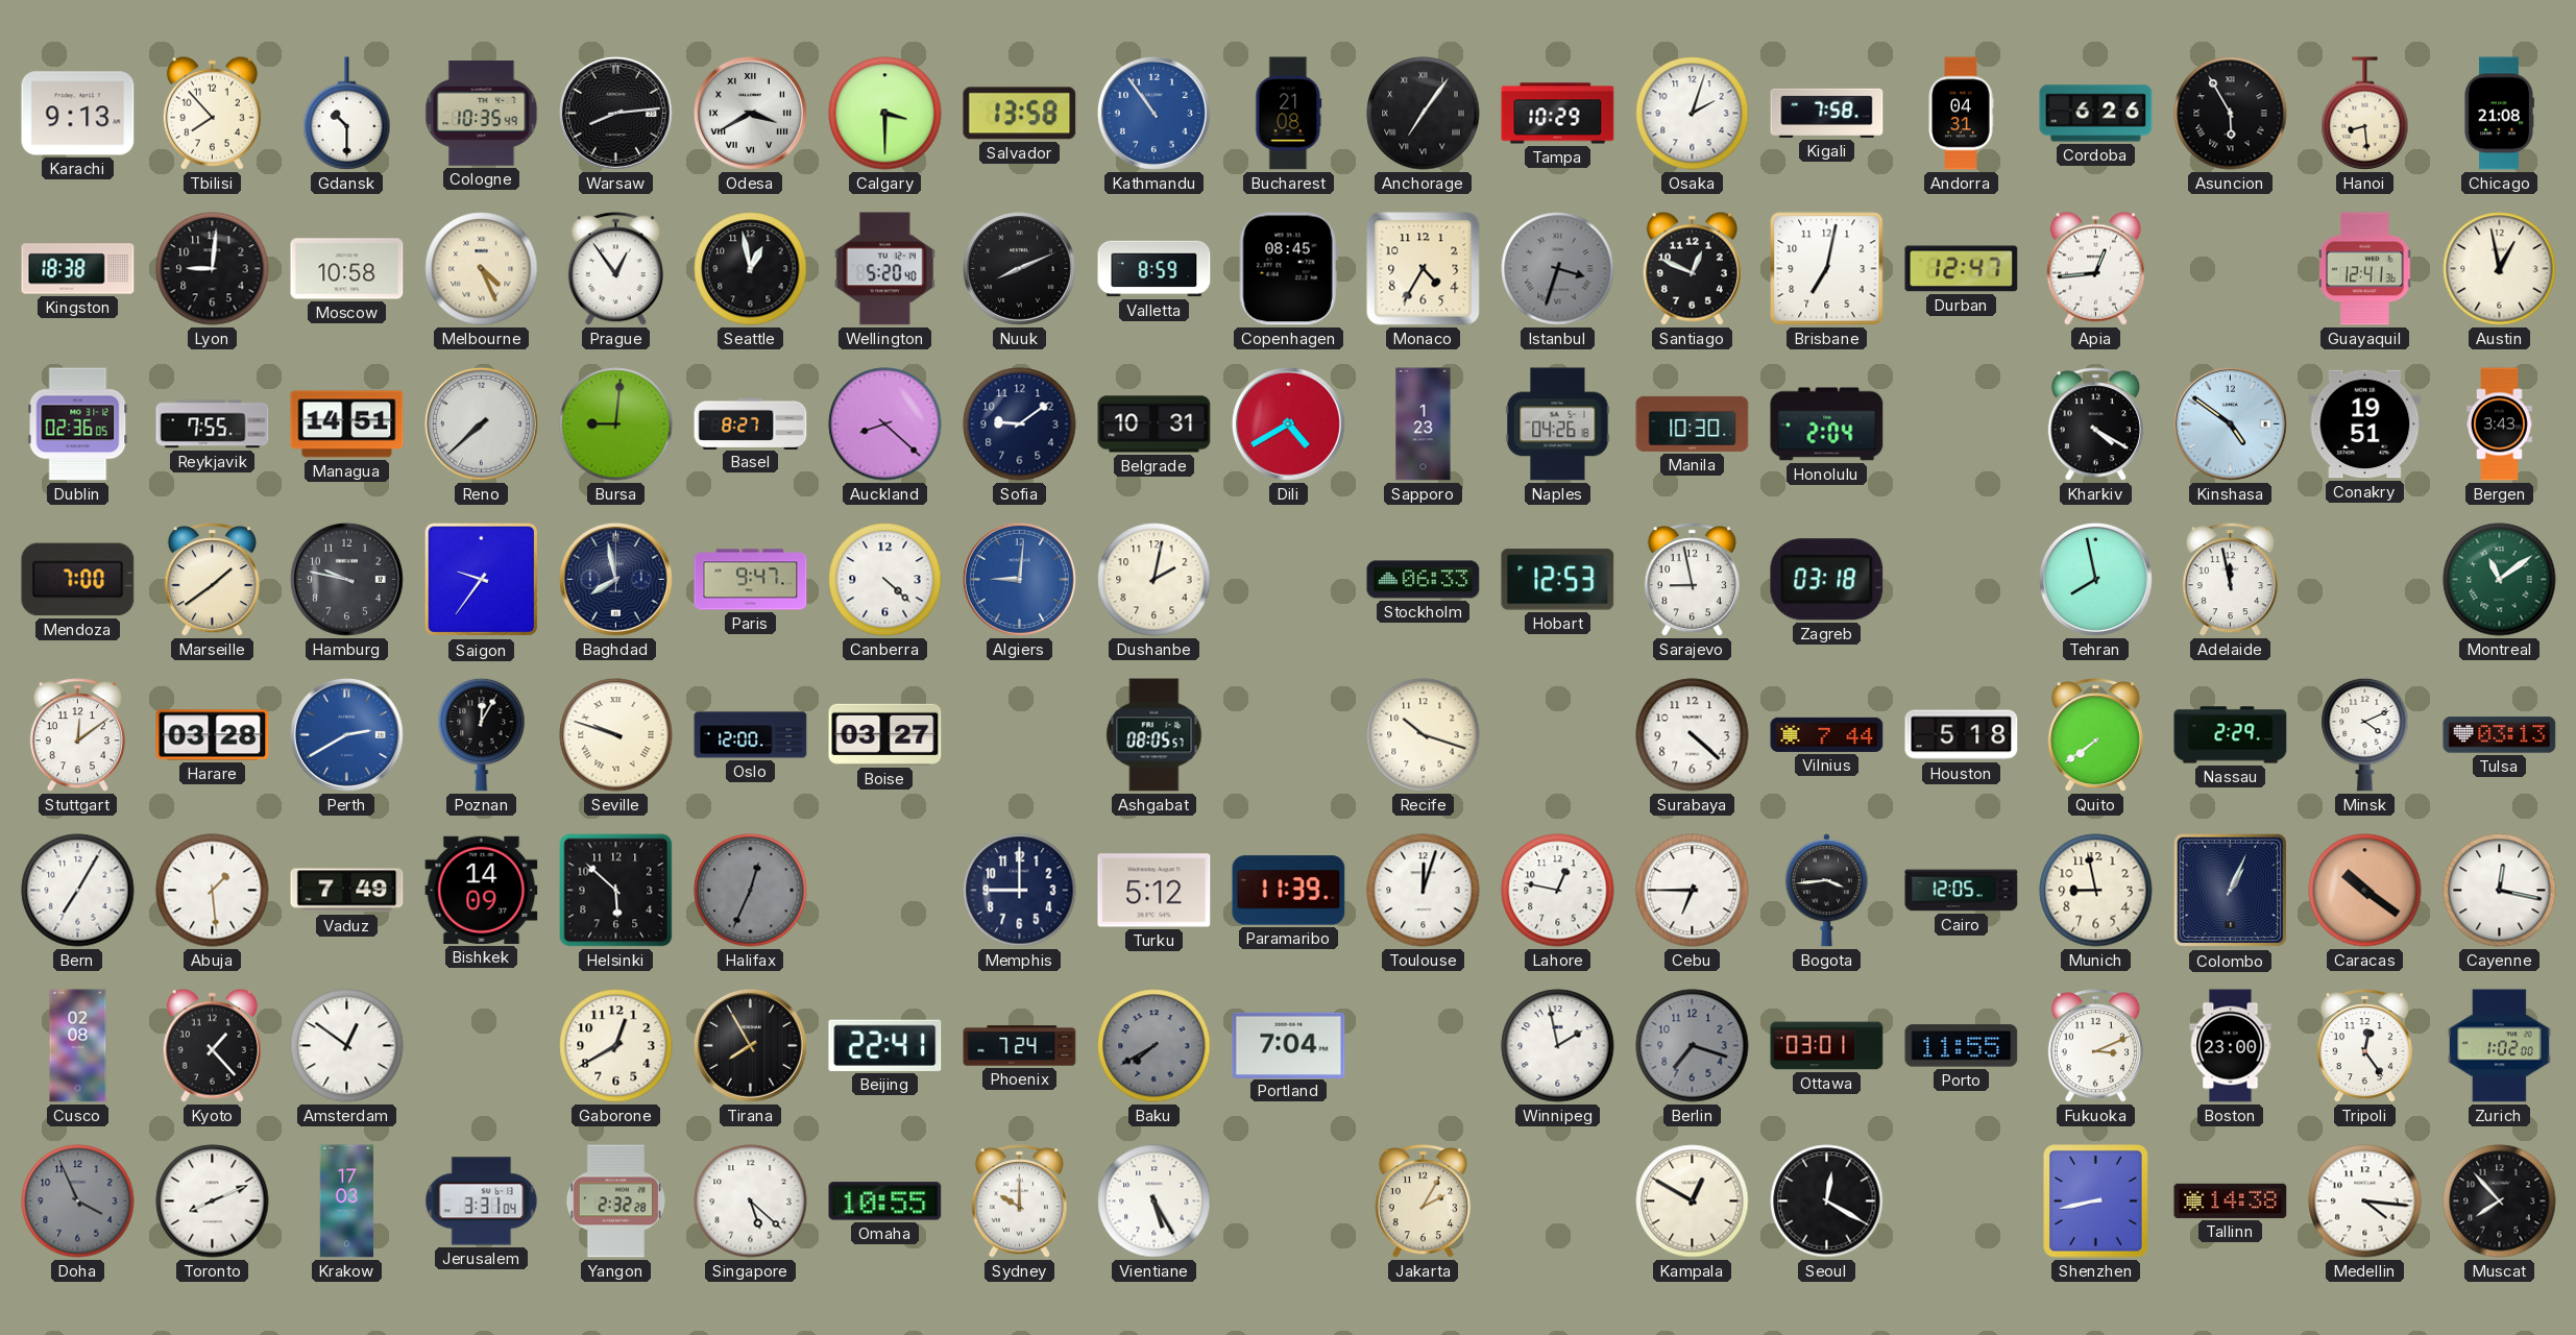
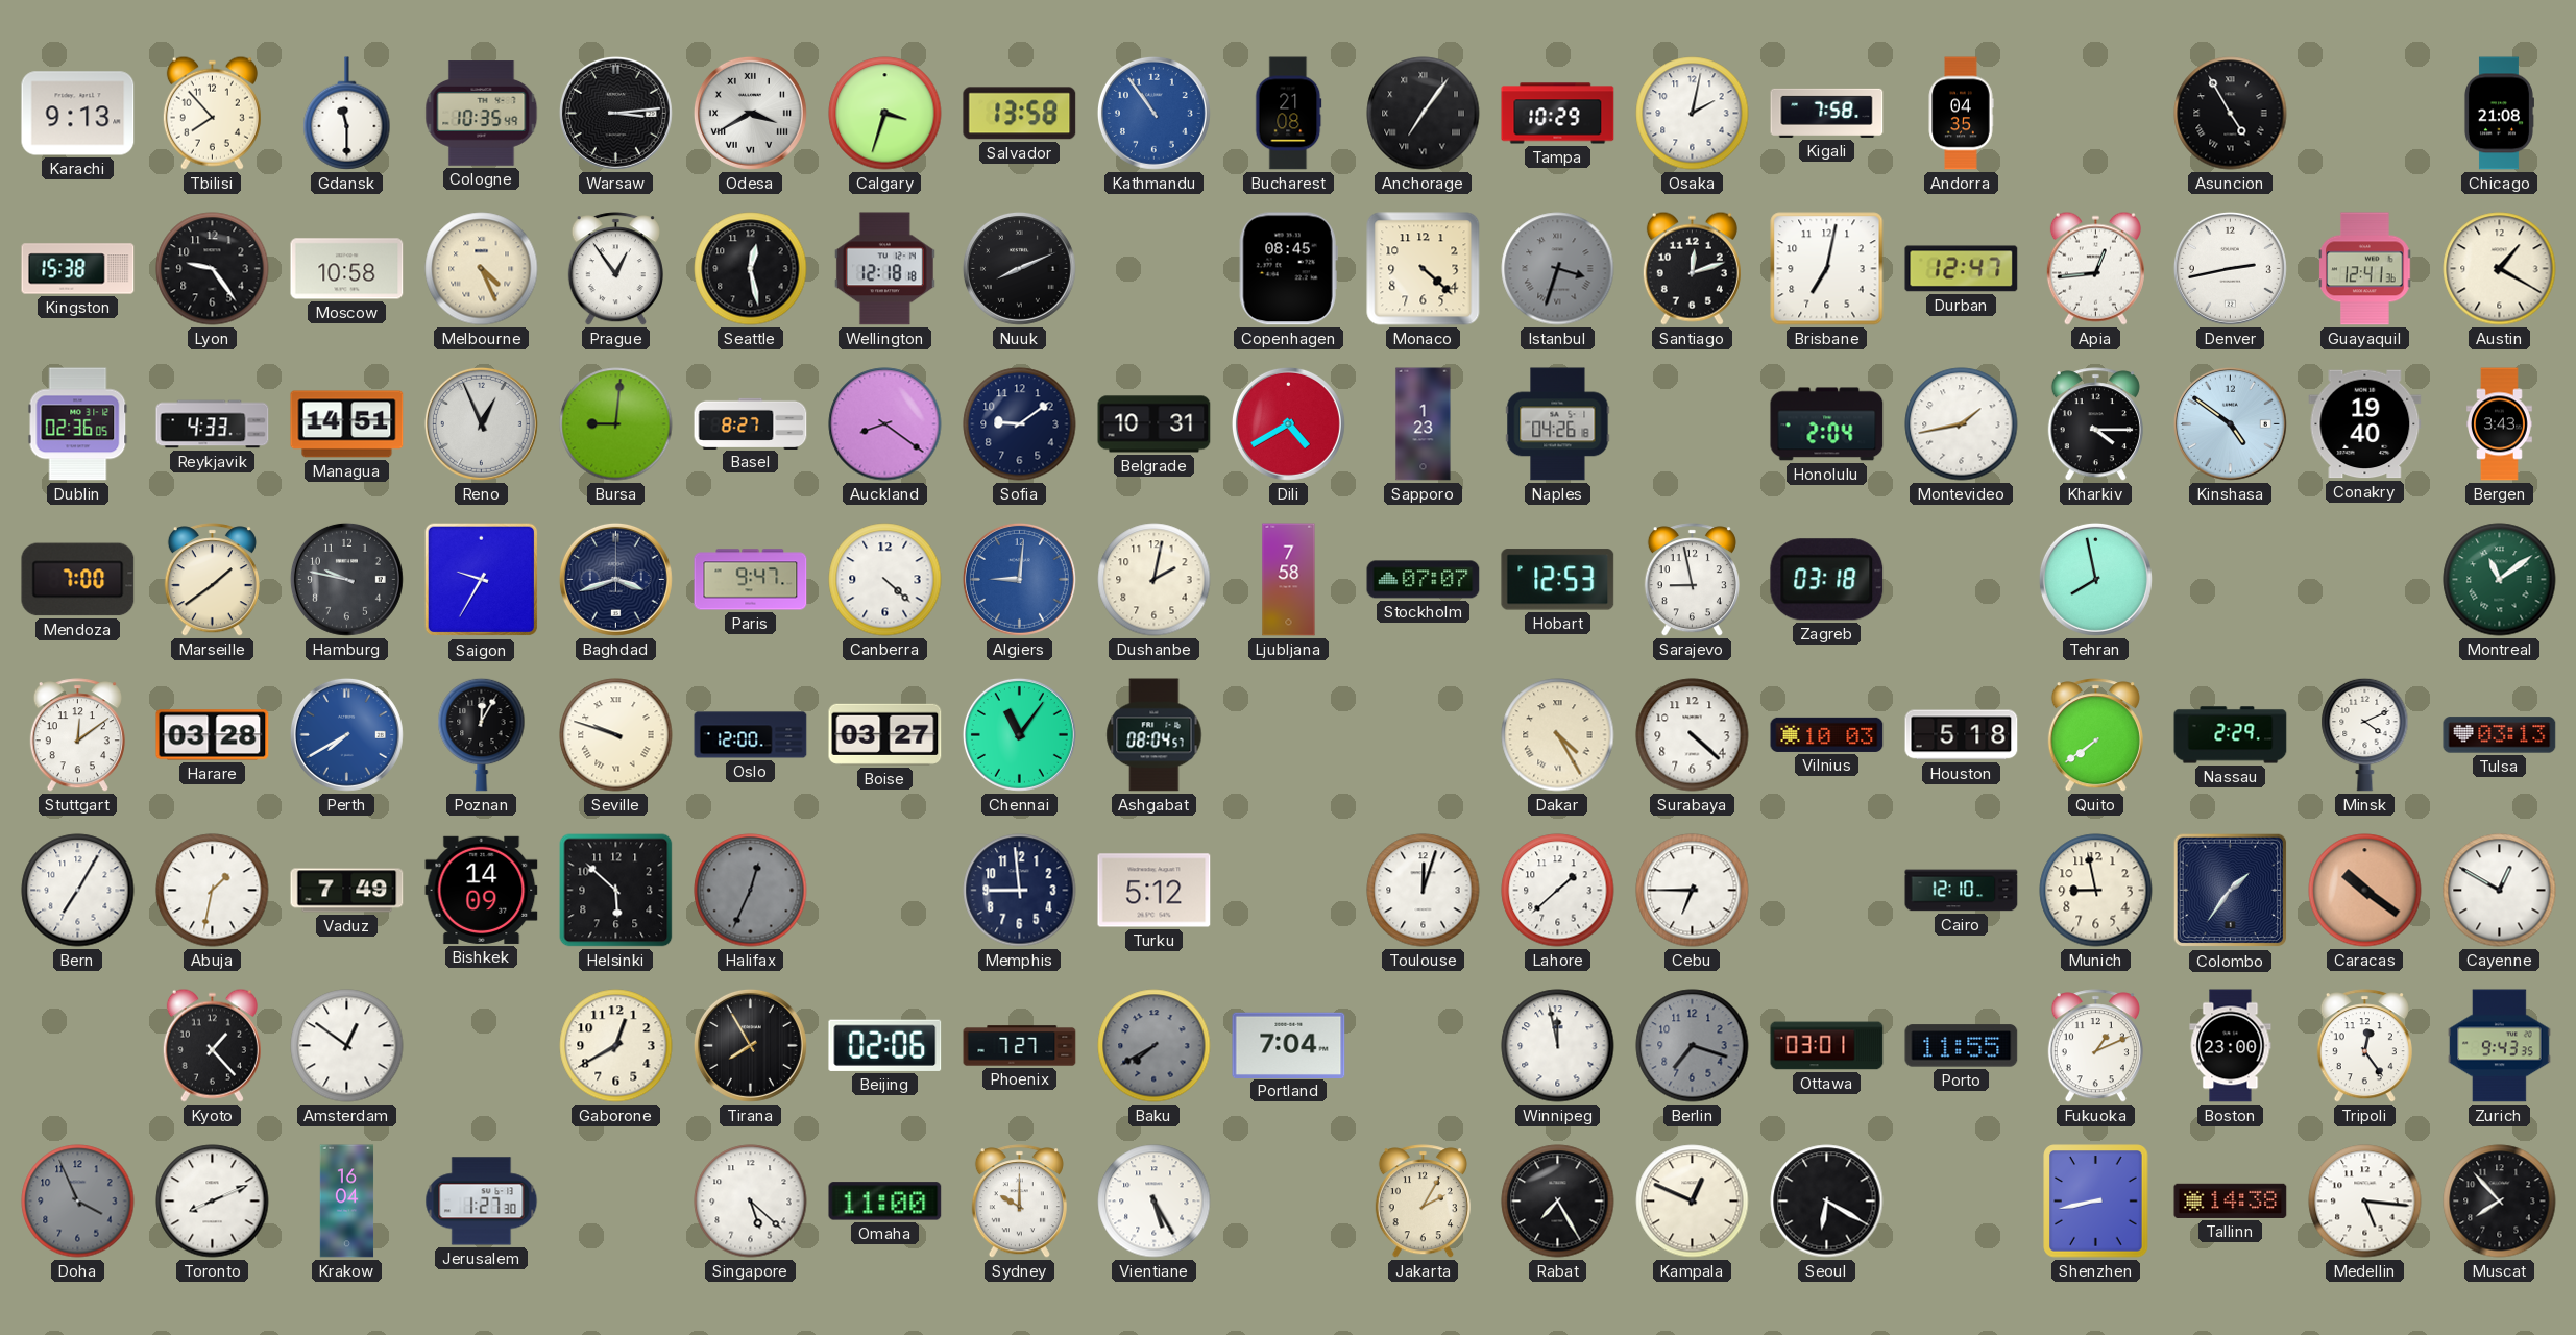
Gdansk: 10:30 -> 11:30 (347, 114)
Warsaw: 8:14 -> 3:14 (615, 113)
Calgary: 3:30 -> 3:33 (885, 114)
Osaka: 2:03 -> 2:02 (1693, 114)
Andorra: 04:31 -> 04:35 (1961, 114)
Cordoba: 6:26 -> none (2096, 114)
Asuncion: 5:55 -> 4:55 (2231, 114)
Hanoi: 8:29 -> none (2365, 114)
Kingston: 18:38 -> 15:38 (78, 269)
Lyon: 9:01 -> 9:24 (213, 269)
Seattle: 12:58 -> 12:28 (751, 269)
Wellington: 5:20 -> 12:18 (884, 269)
Valletta: 8:59 -> none (1155, 269)
Monaco: 4:35 -> 4:22 (1424, 269)
Santiago: 12:49 -> 12:12 (1692, 268)
Denver: none -> 2:43 (2230, 268)
Austin: 12:58 -> 1:20 (2500, 269)
Reykjavik: 7:55 -> 4:33 (213, 424)
Reno: 7:38 -> 12:56 (481, 423)
Auckland: 8:22 -> 8:21 (885, 424)
Manila: 10:30 -> none (1693, 423)
Montevideo: none -> 1:43 (1962, 424)
Kharkiv: 4:20 -> 4:15 (2095, 424)
Conakry: 19:51 -> 19:40 (2365, 424)
Saigon: 9:36 -> 9:35 (482, 580)
Baghdad: 7:58 -> 3:42 (615, 579)
Ljubljana: none -> 7:58 (1289, 580)
Stockholm: 06:33 -> 07:07 (1424, 580)
Adelaide: 11:58 -> none (2230, 580)
Perth: 2:40 -> 7:40 (346, 734)
Chennai: none -> 11:06 (1019, 734)
Ashgabat: 08:05 -> 08:04 (1155, 735)
Recife: 10:18 -> none (1424, 735)
Dakar: none -> 4:25 (1558, 735)
Vilnius: 7:44 -> 10:03 (1827, 734)
Abuja: 1:29 -> 1:32 (213, 891)
Memphis: 9:00 -> 8:59 (1020, 891)
Paramaribo: 11:39 -> none (1289, 891)
Lahore: 12:47 -> 1:38 (1558, 891)
Bogota: 3:44 -> none (1826, 891)
Cairo: 12:05 -> 12:10 (1962, 891)
Colombo: 1:04 -> 1:36 (2231, 891)
Cayenne: 12:17 -> 12:50 (2500, 891)
Cusco: 02:08 -> none (78, 1046)
Beijing: 22:41 -> 02:06 (885, 1045)
Phoenix: 7:24 -> 7:27 (1020, 1046)
Winnipeg: 1:58 -> 11:58 (1558, 1046)
Fukuoka: 3:11 -> 1:11 (2095, 1046)
Zurich: 1:02 -> 9:43 (2499, 1046)
Krakow: 17:03 -> 16:04 (347, 1201)
Jerusalem: 3:31 -> 1:27 (482, 1201)
Yangon: 2:32 -> none (615, 1201)
Omaha: 10:55 -> 11:00 (885, 1201)
Rabat: none -> 7:25 (1558, 1201)
Kampala: 12:50 -> 12:49 (1693, 1201)
Seoul: 12:20 -> 6:20 (1827, 1201)
Medellin: 4:16 -> 5:16 (2365, 1201)
